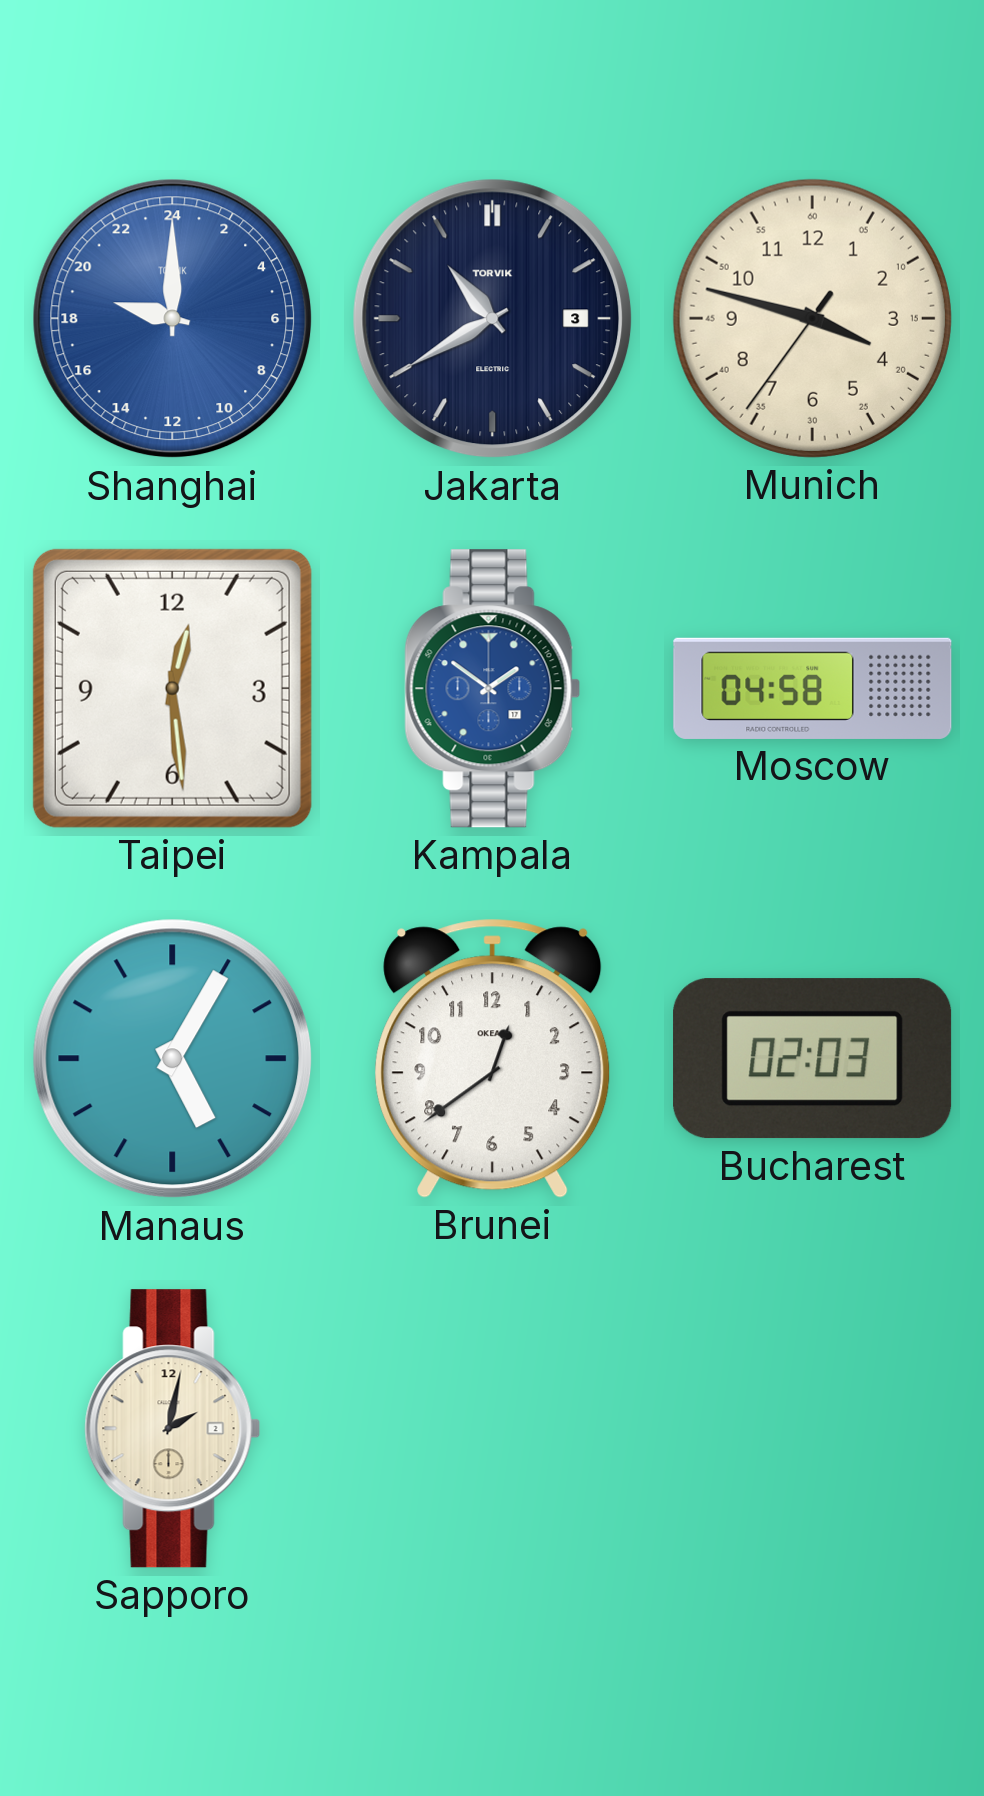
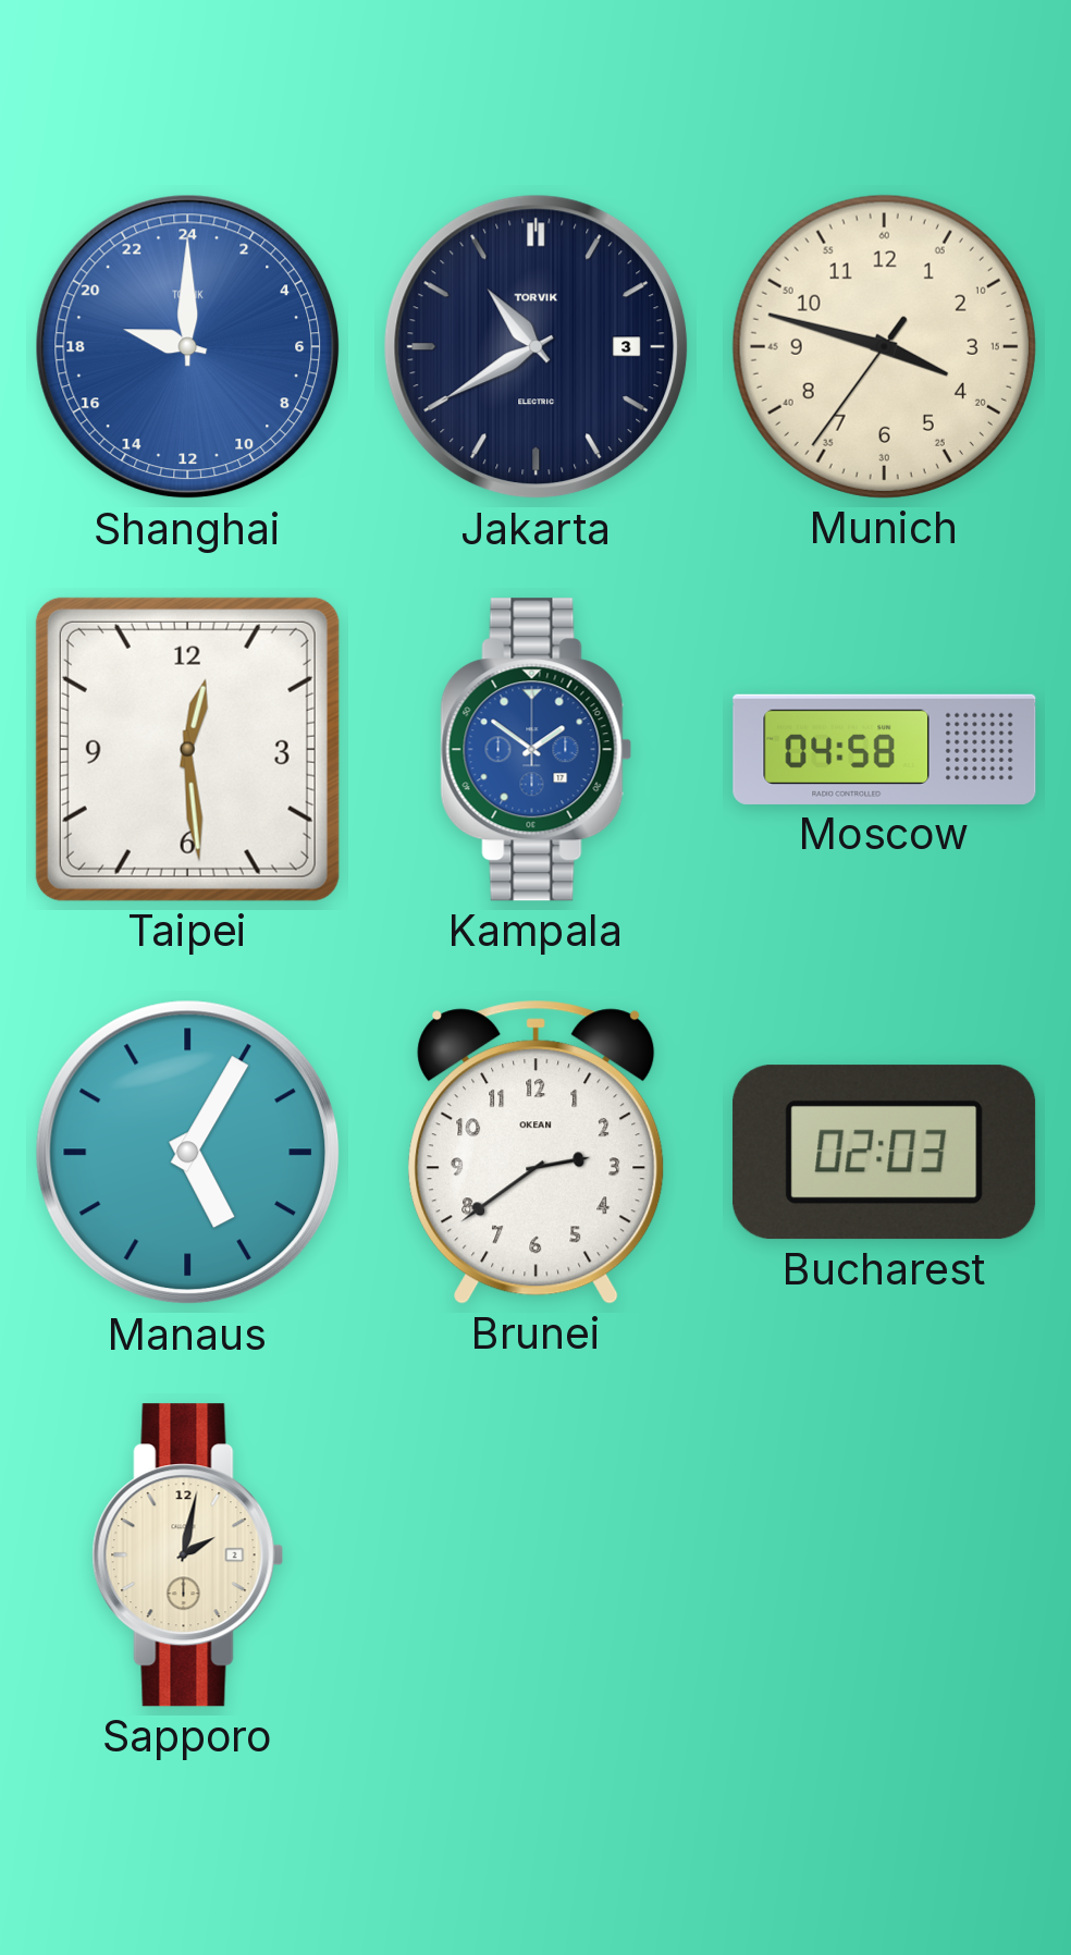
Brunei: 12:39 -> 2:39 (537, 1152)
